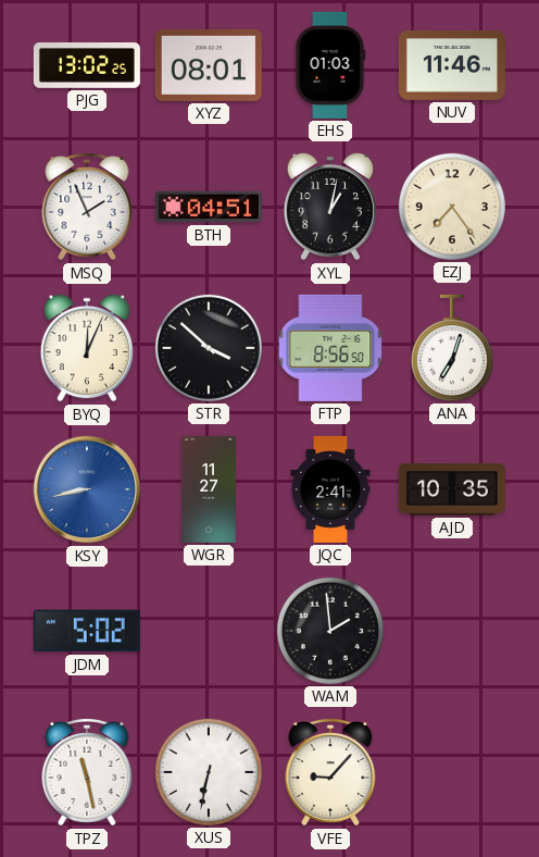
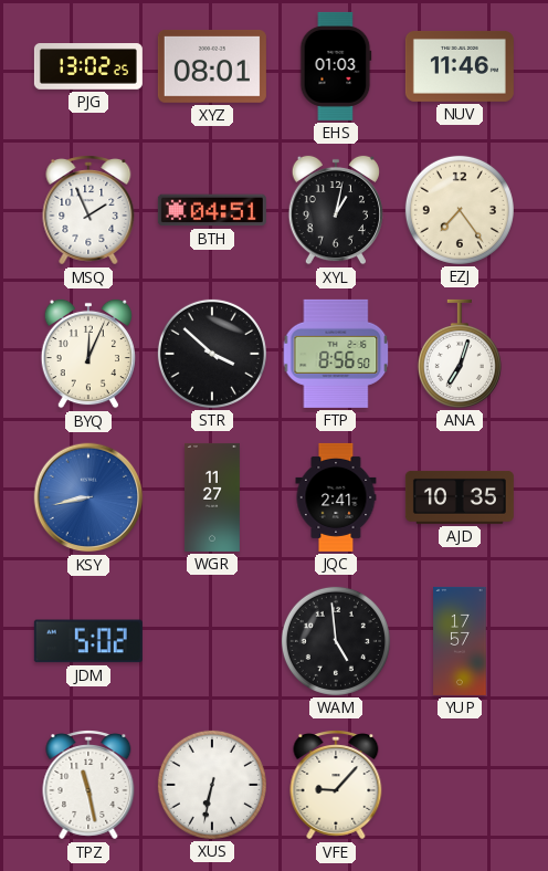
WAM: 1:59 -> 4:59 (336, 641)
YUP: none -> 17:57 (460, 641)
